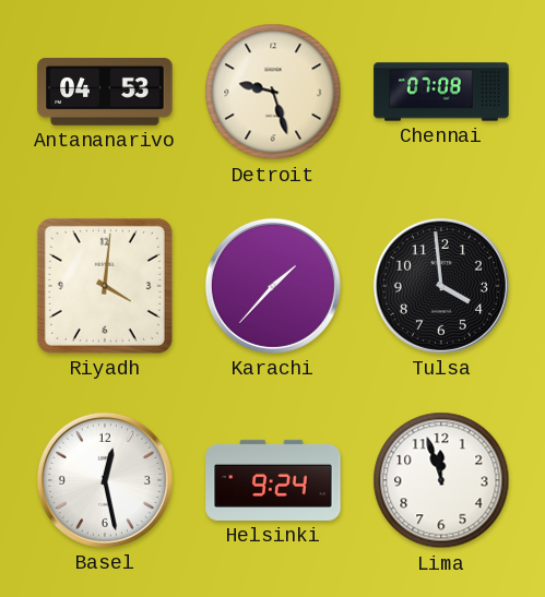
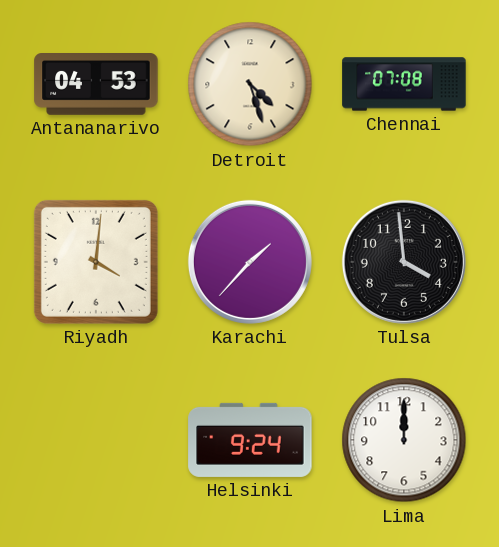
Detroit: 9:27 -> 4:27 (250, 84)
Basel: 12:28 -> none (105, 480)
Lima: 11:57 -> 12:00 (404, 440)
